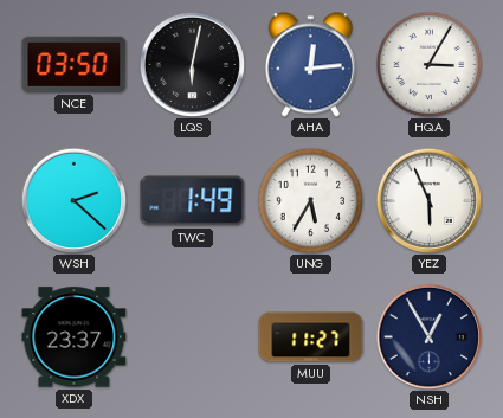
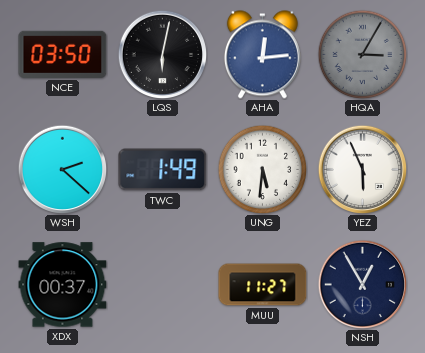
HQA dial: white -> grey (362, 54)
UNG: 5:35 -> 5:31 (262, 169)
XDX: 23:37 -> 00:37 (63, 285)
